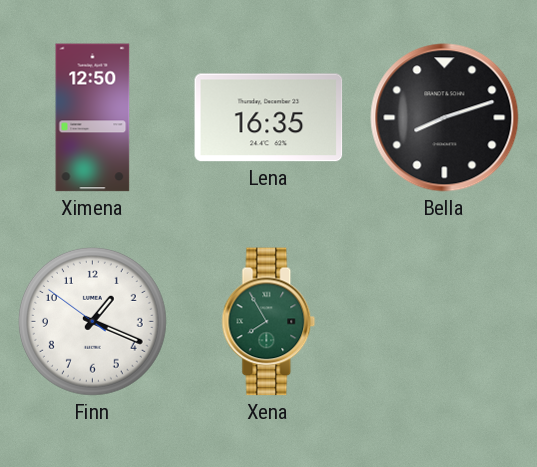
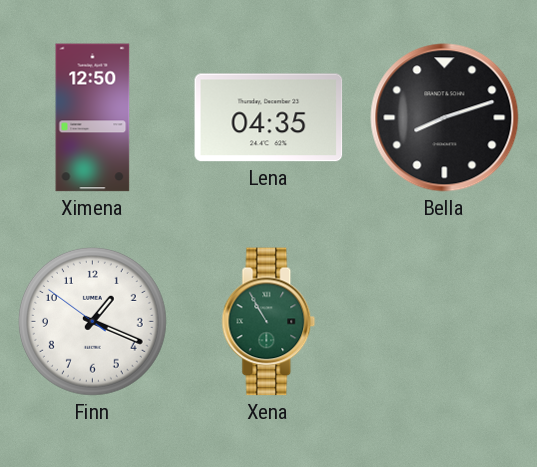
Lena: 16:35 -> 04:35 (269, 118)
Xena: 7:55 -> 10:55 (269, 322)
